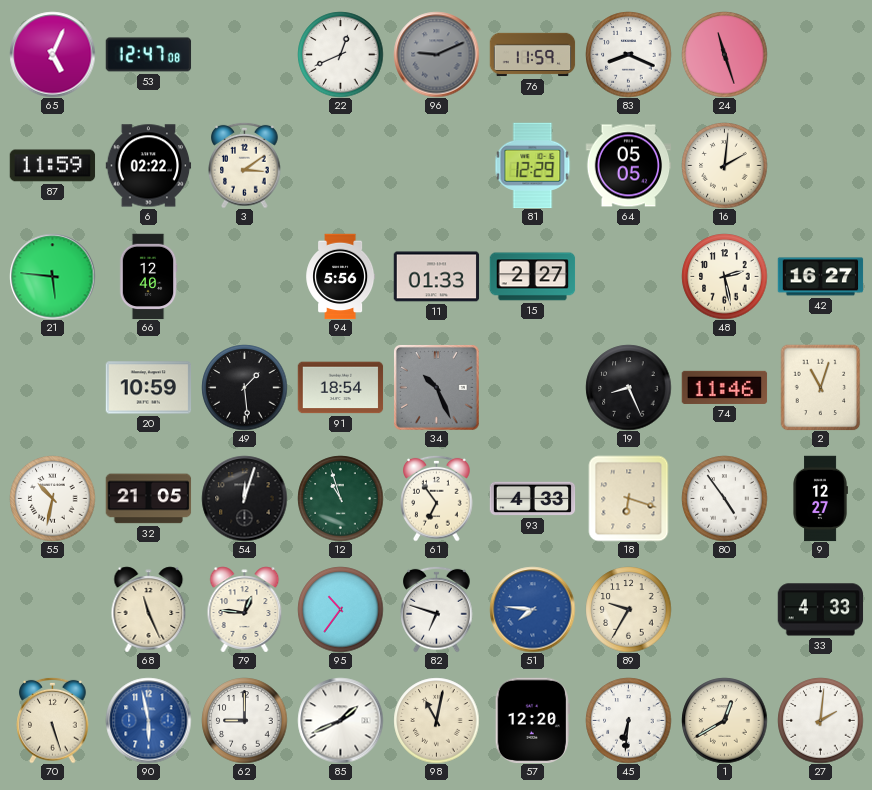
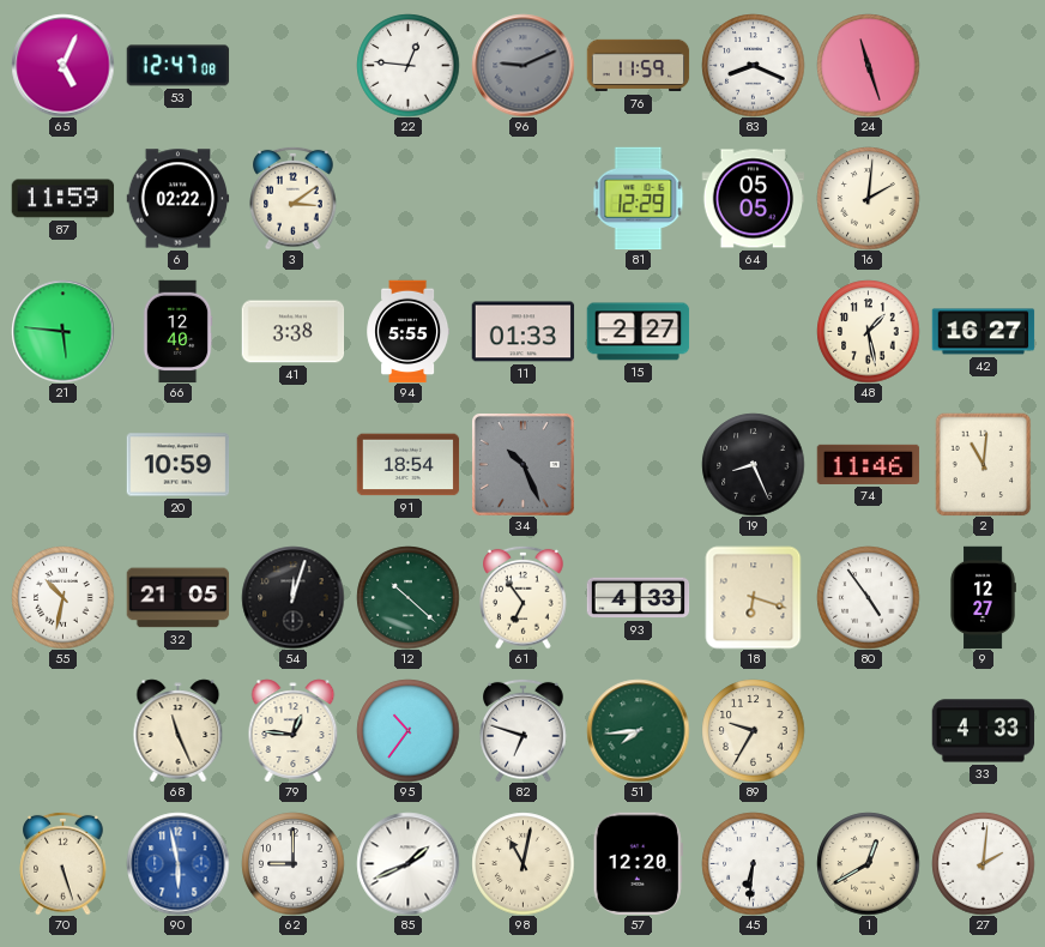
22: 12:41 -> 12:46 (407, 65)
41: none -> 3:38 (292, 332)
94: 5:56 -> 5:55 (409, 331)
48: 2:28 -> 1:28 (868, 331)
49: 1:29 -> none (244, 387)
2: 11:03 -> 11:01 (984, 464)
12: 10:57 -> 10:22 (407, 597)
51: 7:46 -> 7:44 (638, 730)
51 dial: blue -> green (638, 730)
